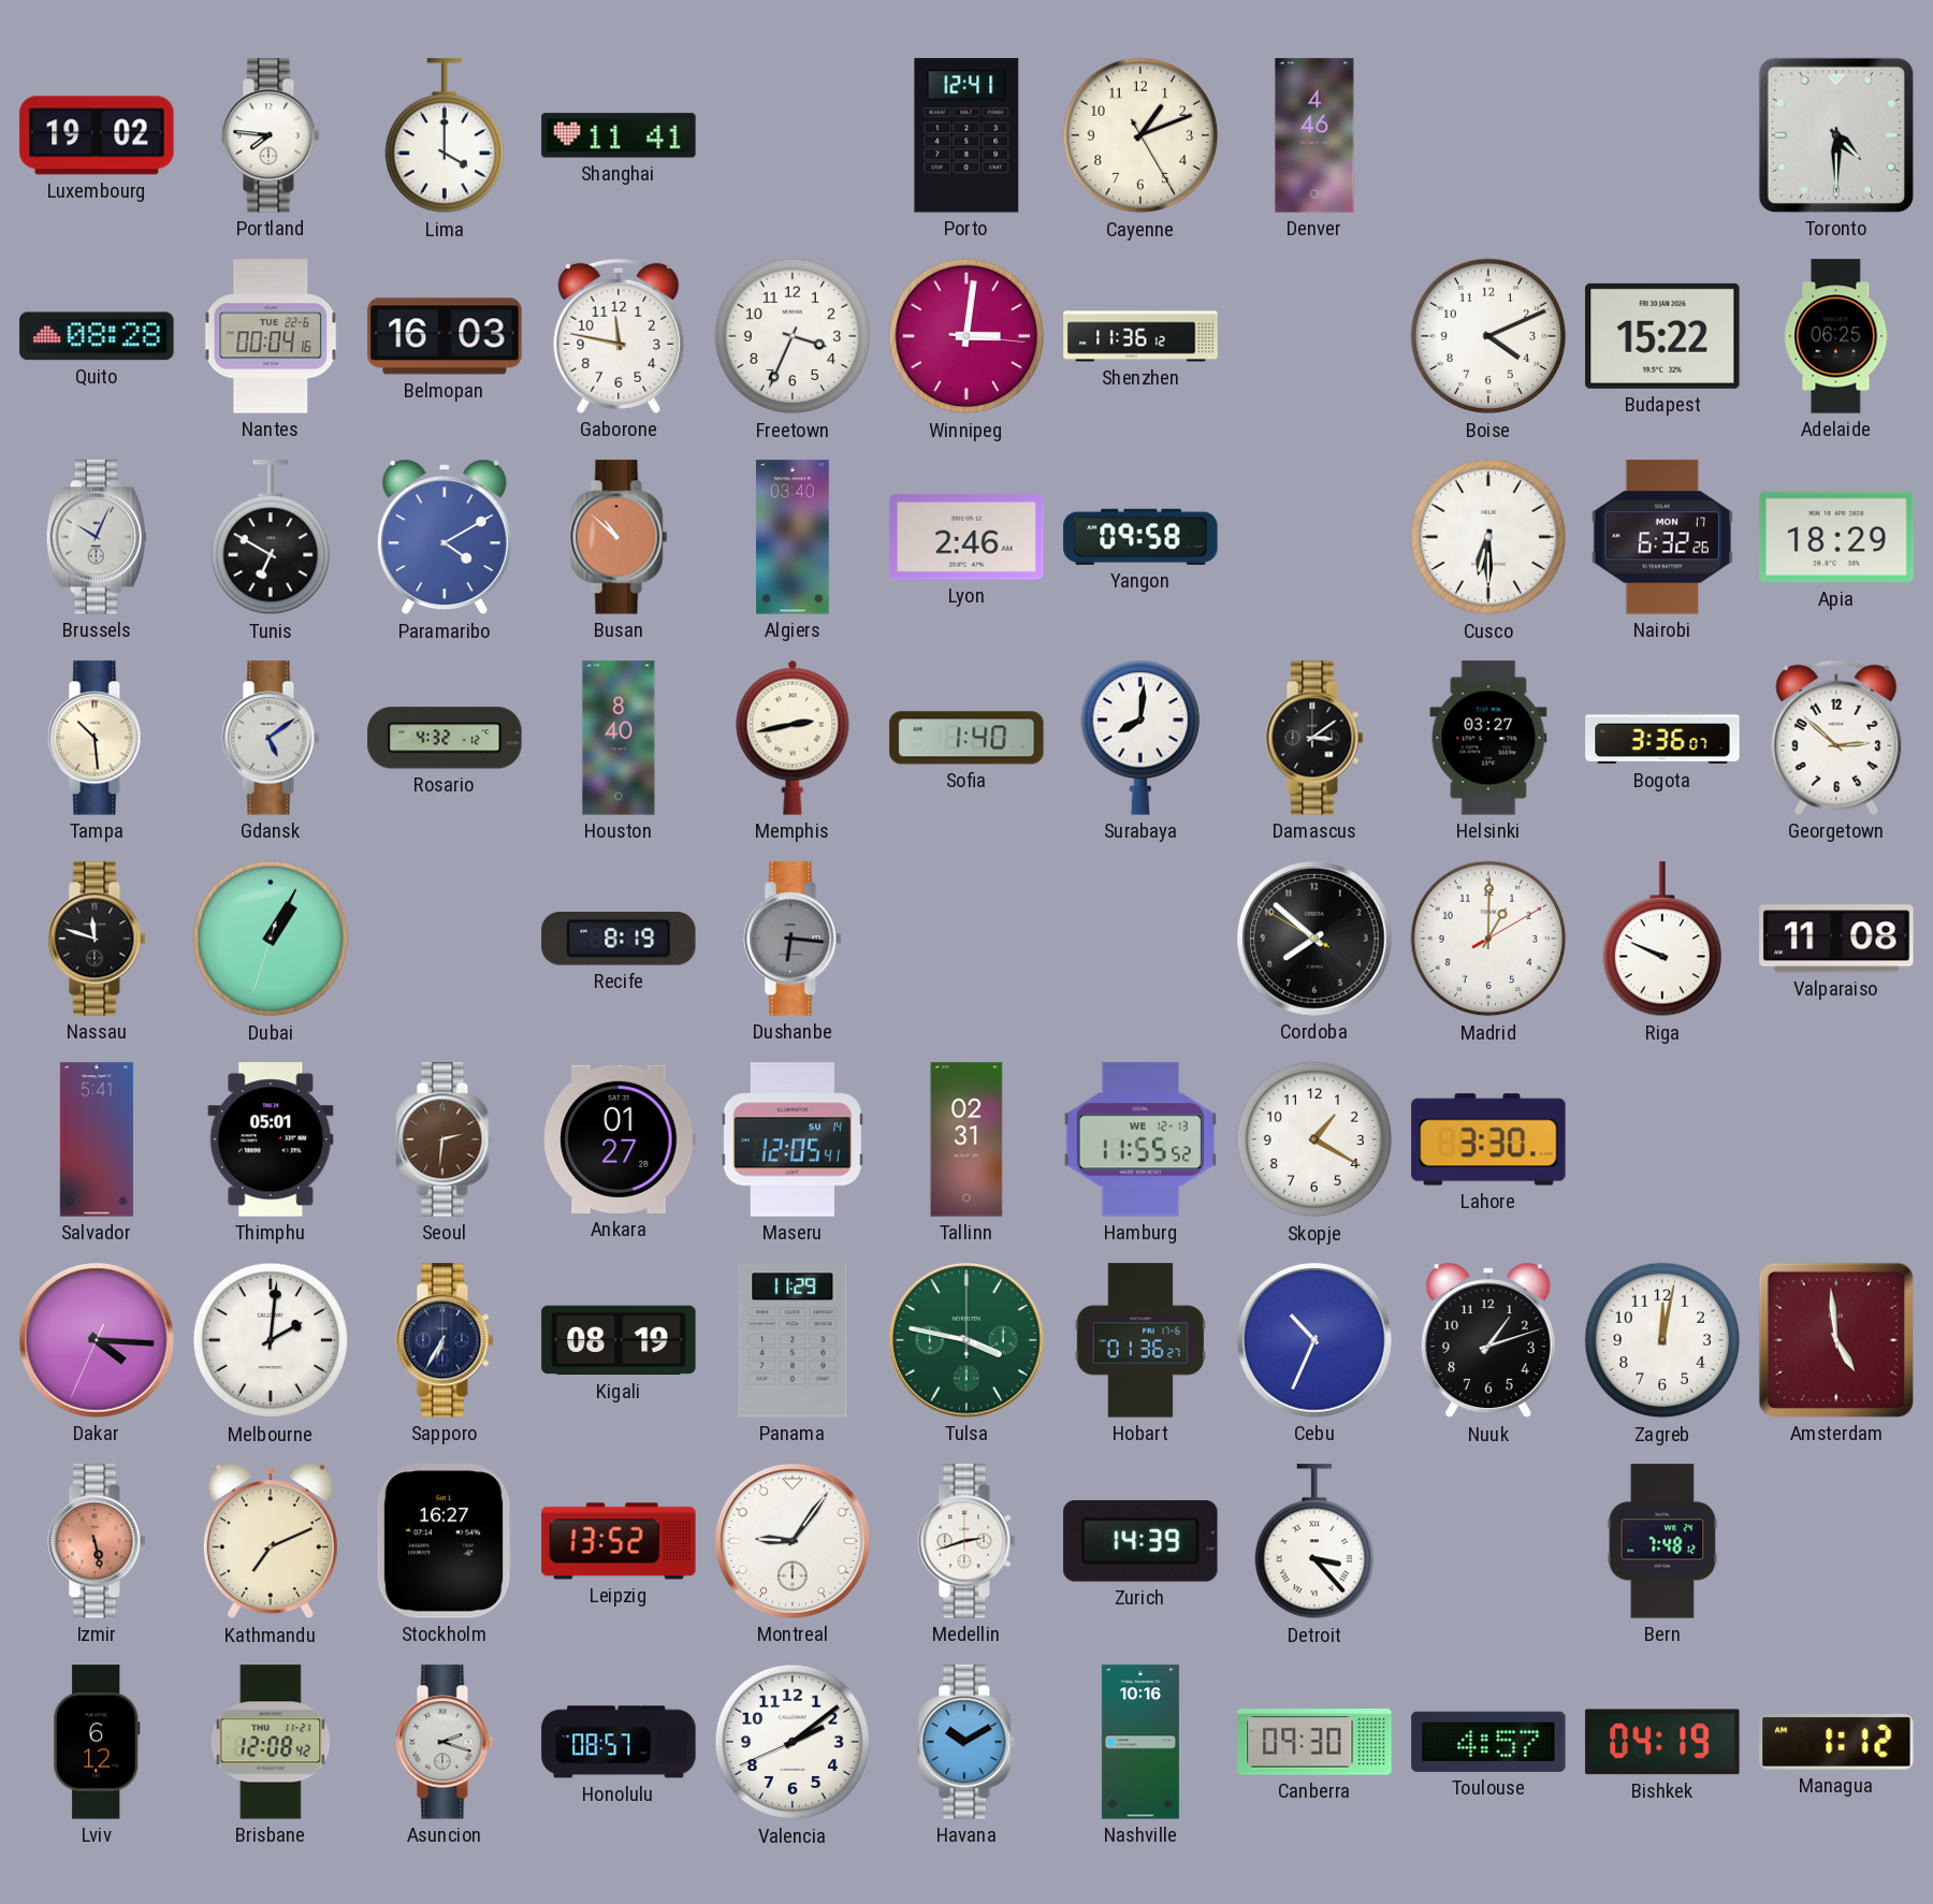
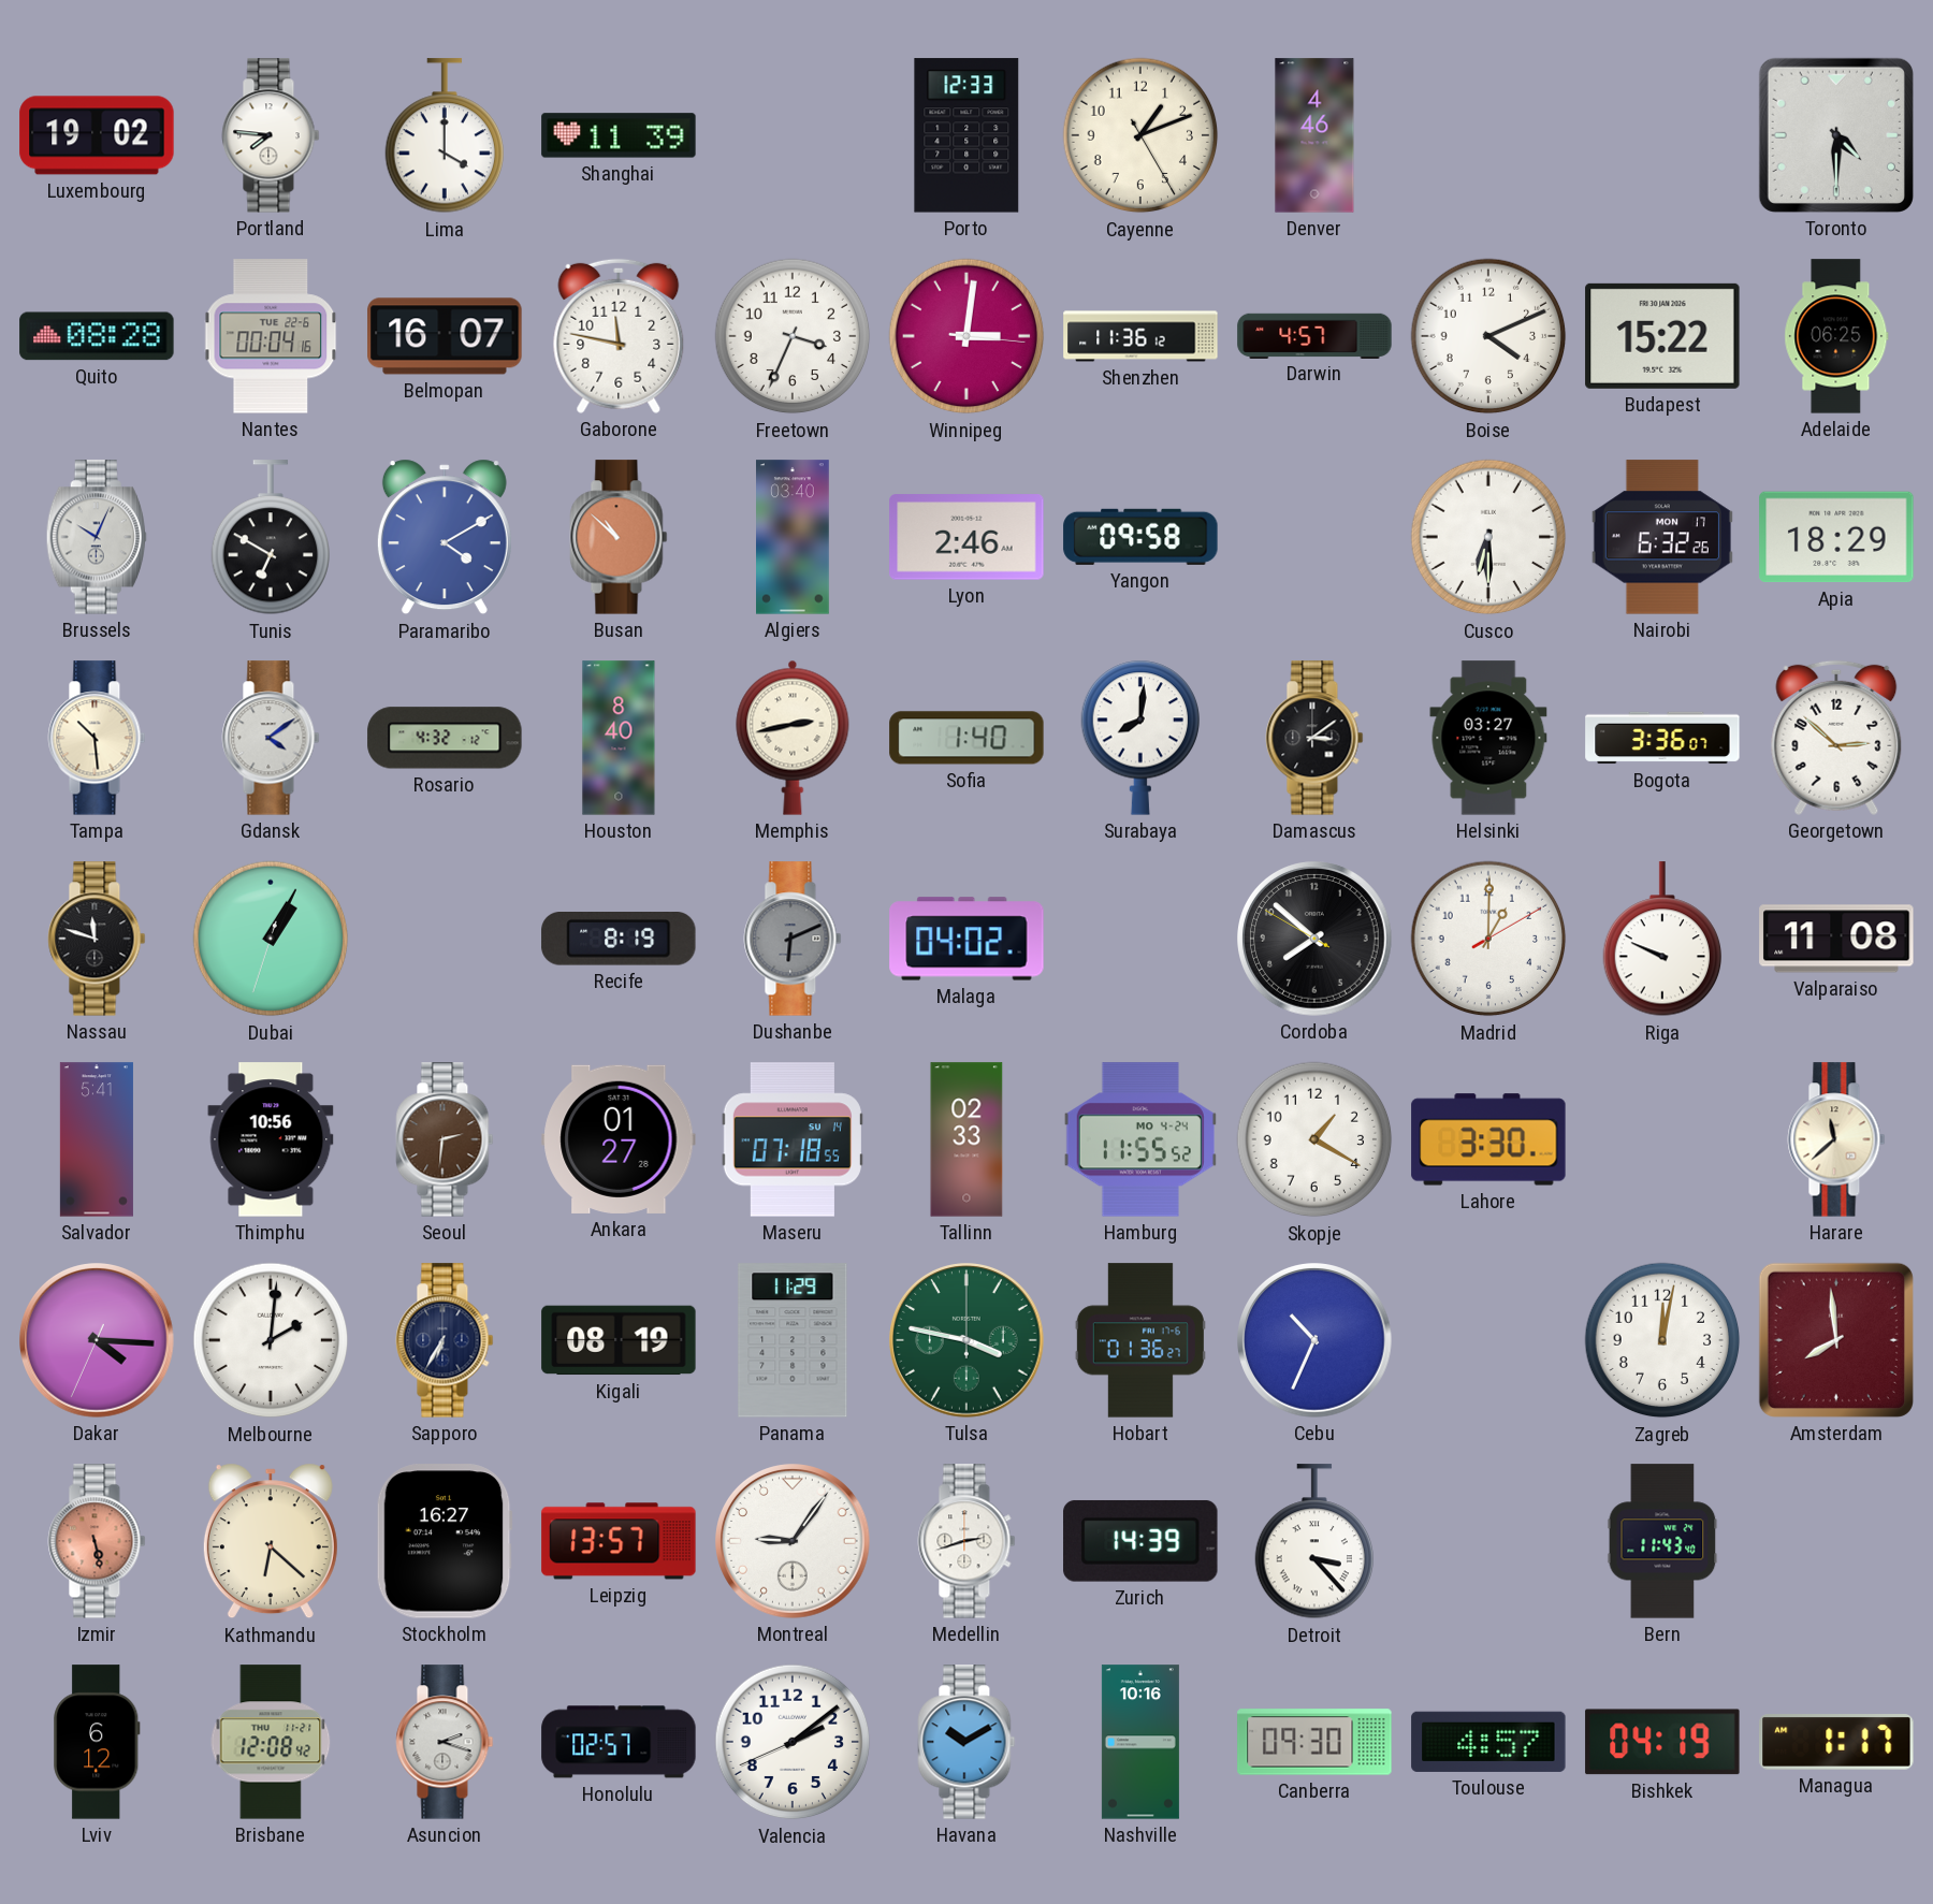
Shanghai: 11:41 -> 11:39 (619, 135)
Porto: 12:41 -> 12:33 (966, 135)
Belmopan: 16:03 -> 16:07 (445, 336)
Darwin: none -> 4:57 (1314, 335)
Gdansk: 5:09 -> 4:09 (271, 738)
Dushanbe: 6:16 -> 6:11 (793, 939)
Malaga: none -> 04:02 (966, 939)
Thimphu: 05:01 -> 10:56 (271, 1139)
Maseru: 12:05 -> 07:18 (793, 1139)
Tallinn: 02:31 -> 02:33 (966, 1139)
Hamburg date: WE 12-13 -> MO 4-24 (1140, 1139)
Harare: none -> 11:38 (1836, 1139)
Nuuk: 1:12 -> none (1488, 1340)
Amsterdam: 4:59 -> 7:59 (1836, 1340)
Kathmandu: 7:11 -> 6:22 (271, 1541)
Leipzig: 13:52 -> 13:57 (619, 1541)
Bern: 7:48 -> 11:43 (1662, 1541)
Honolulu: 08:57 -> 02:57 (619, 1742)
Managua: 1:12 -> 1:17 (1836, 1742)
